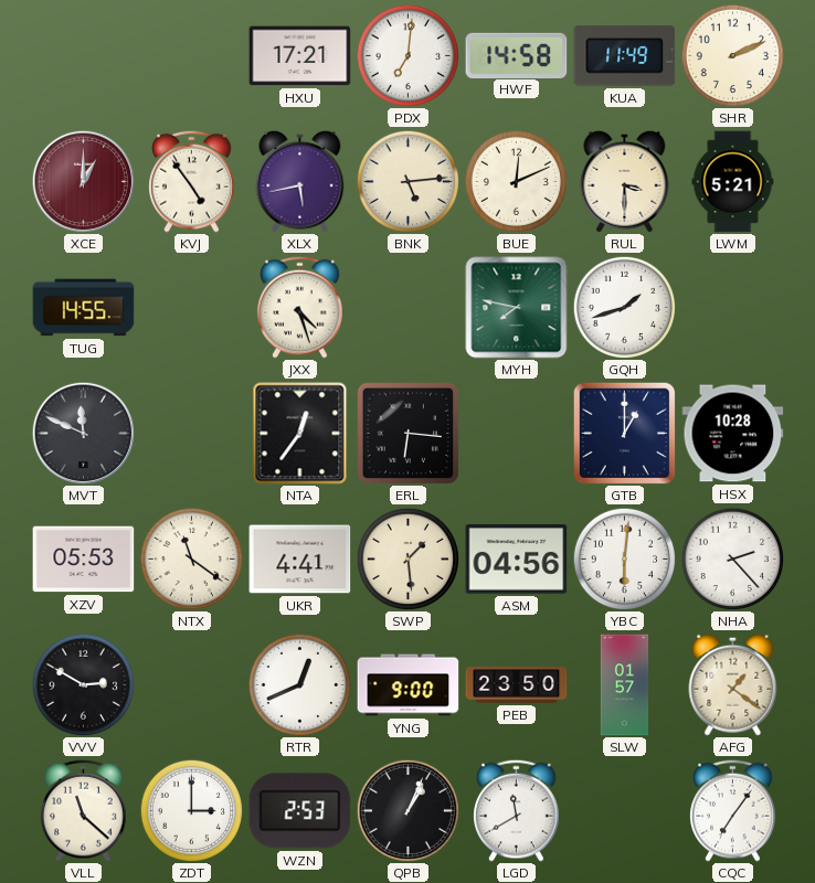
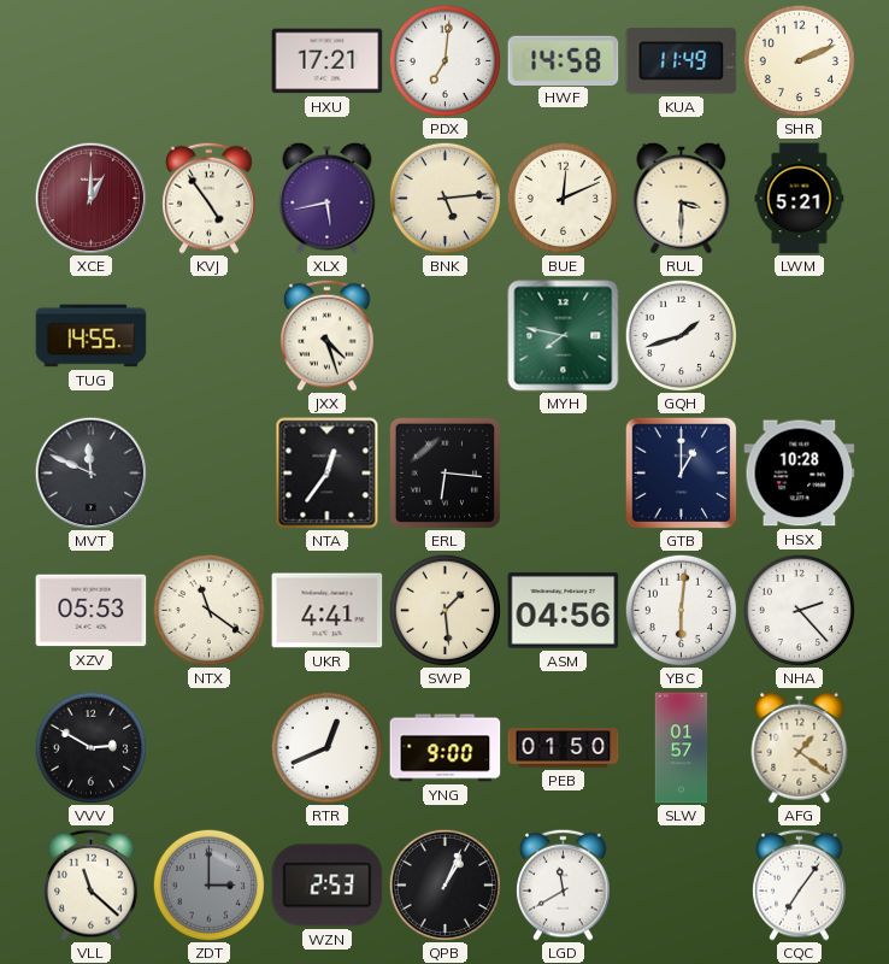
PEB: 23:50 -> 01:50 (564, 748)
ZDT dial: white -> grey (208, 884)
